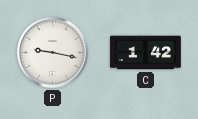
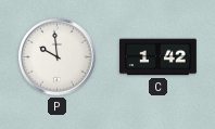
P: 9:17 -> 9:59 (58, 57)
